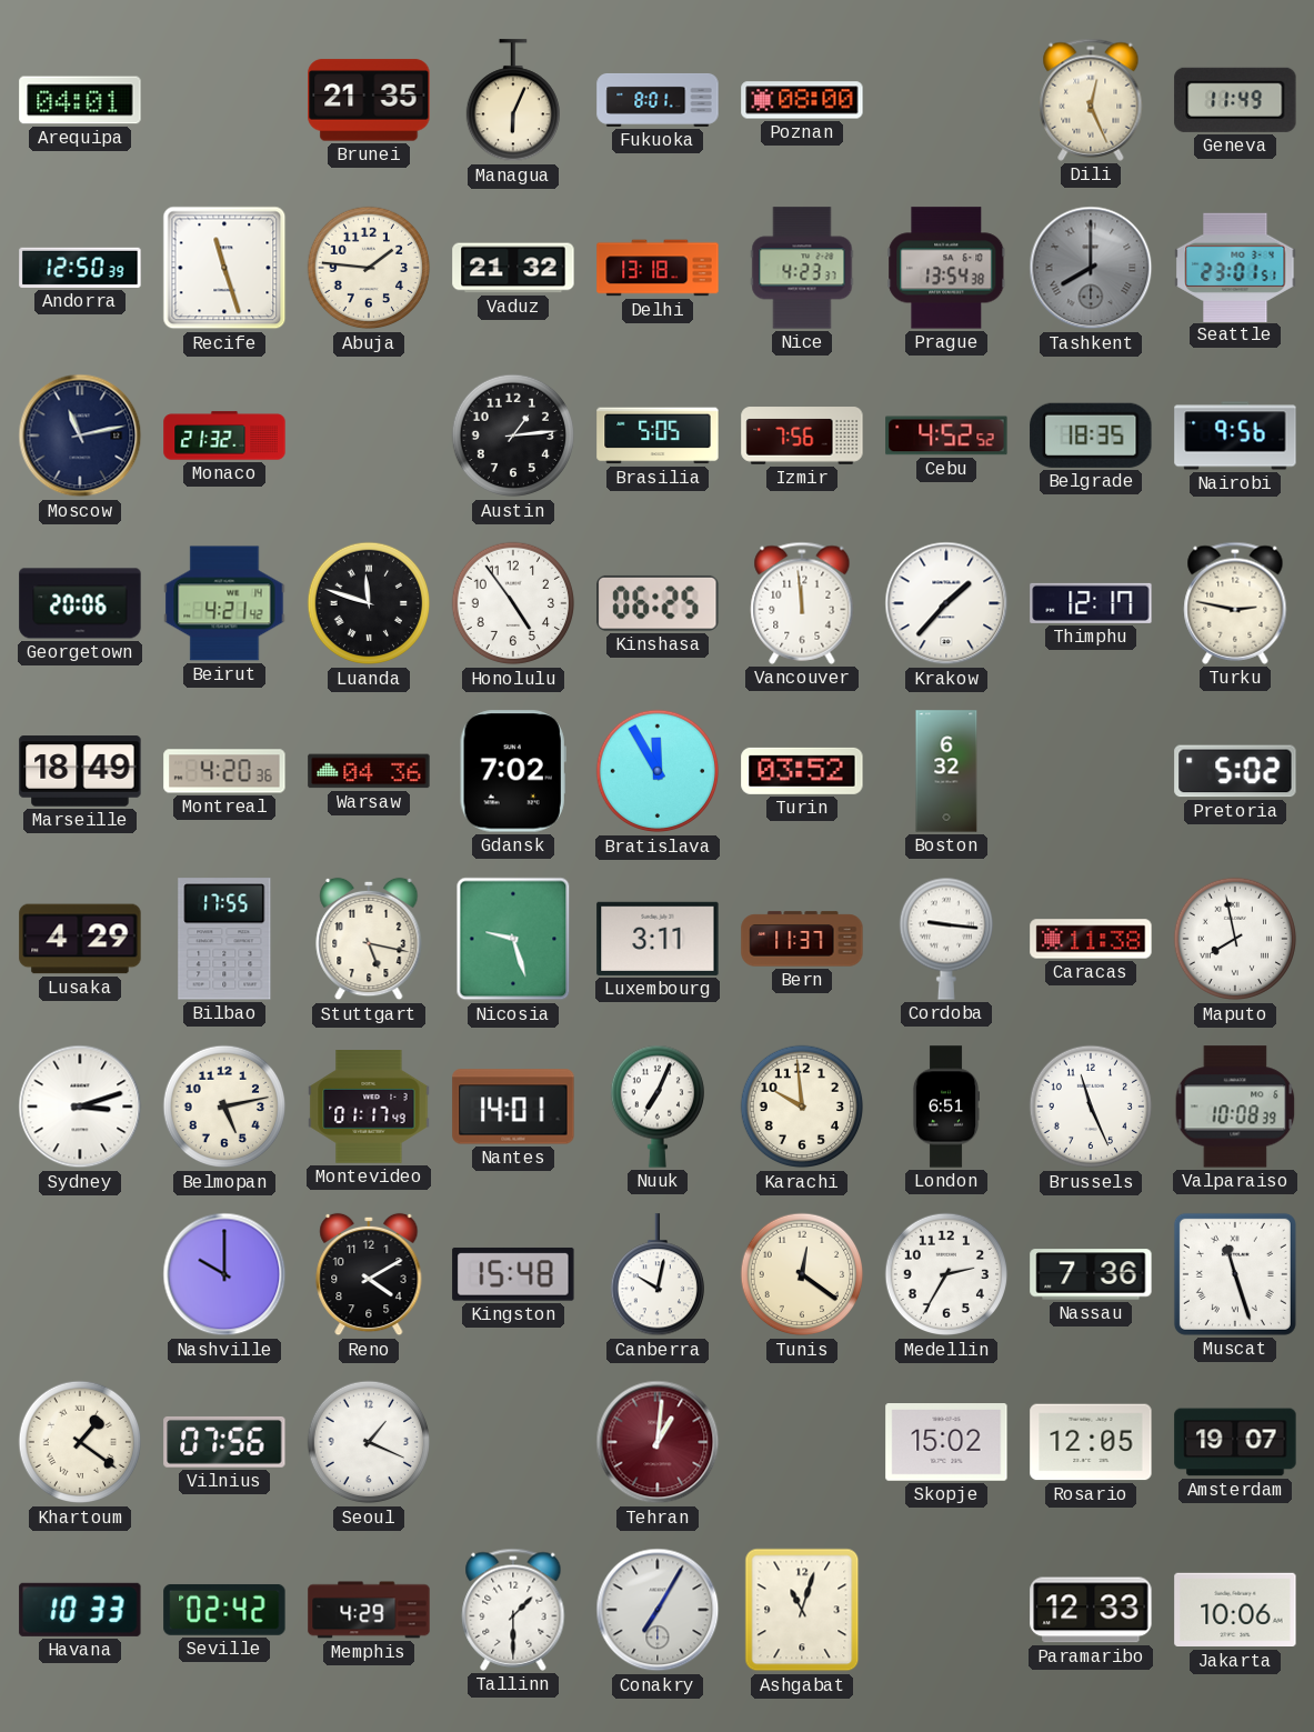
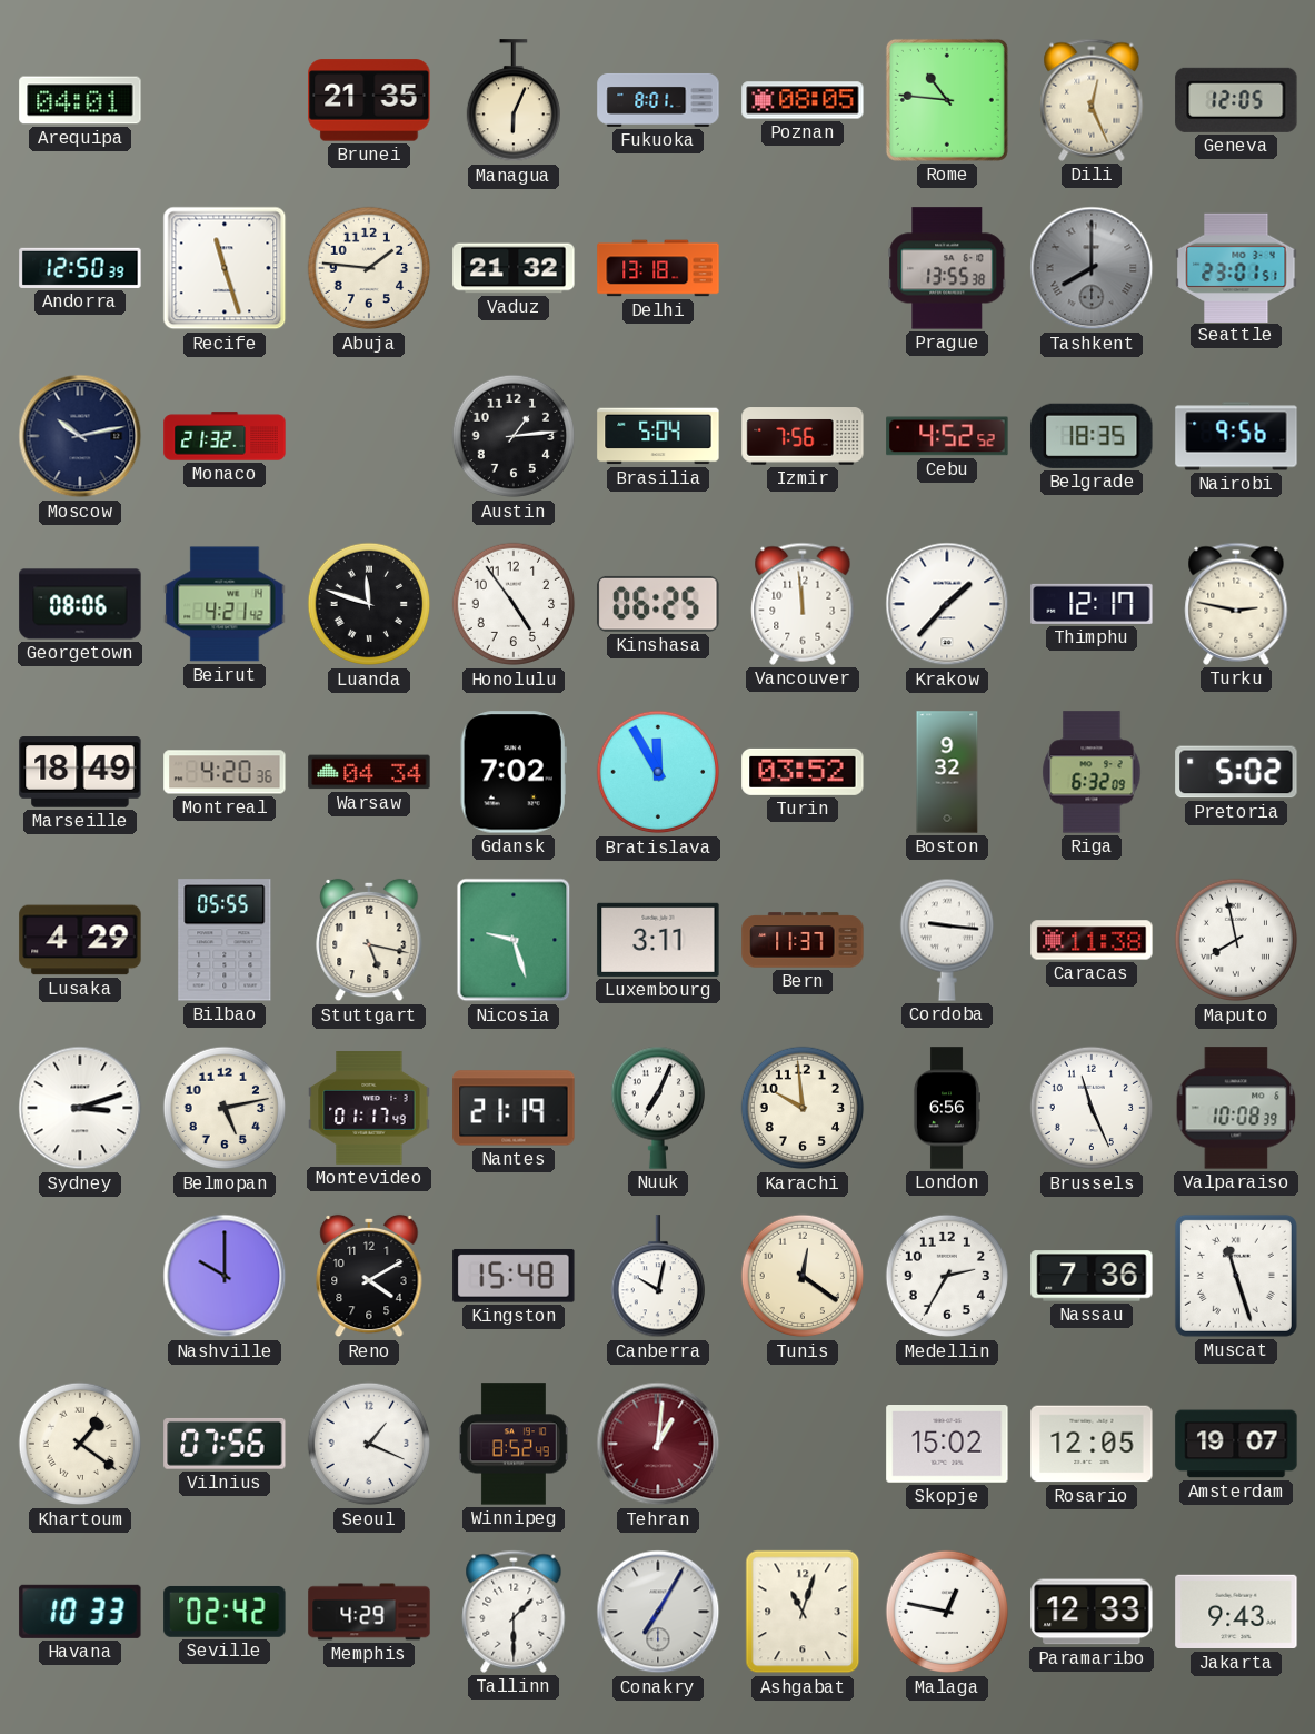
Poznan: 08:00 -> 08:05 (803, 100)
Rome: none -> 10:46 (947, 100)
Geneva: 11:49 -> 12:05 (1236, 100)
Nice: 4:23 -> none (802, 268)
Prague: 13:54 -> 13:55 (947, 268)
Moscow: 11:13 -> 10:13 (80, 436)
Brasilia: 5:05 -> 5:04 (658, 436)
Georgetown: 20:06 -> 08:06 (80, 604)
Warsaw: 04:36 -> 04:34 (369, 772)
Boston: 6:32 -> 9:32 (947, 772)
Riga: none -> 6:32 (1092, 772)
Bilbao: 17:55 -> 05:55 (225, 940)
Nantes: 14:01 -> 21:19 (514, 1108)
London: 6:51 -> 6:56 (946, 1108)
Winnipeg: none -> 8:52 (514, 1444)
Malaga: none -> 12:47 (947, 1612)
Jakarta: 10:06 -> 9:43 (1236, 1612)
